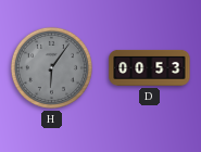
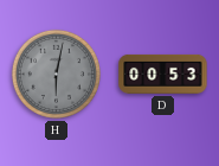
H: 6:06 -> 6:02 (56, 74)
